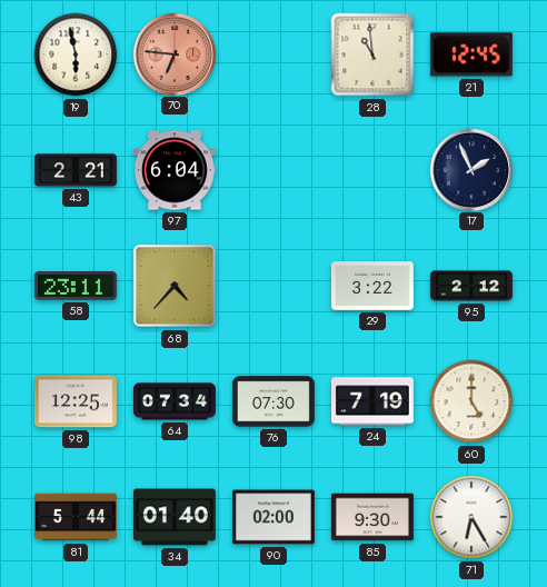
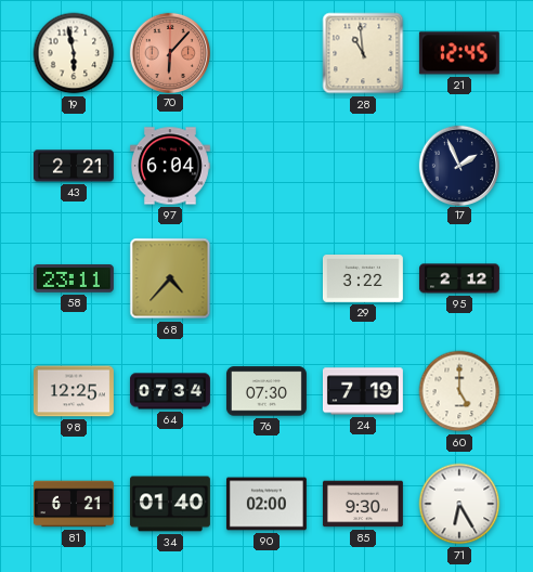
70: 6:46 -> 6:07 (169, 52)
81: 5:44 -> 6:21 (74, 504)
